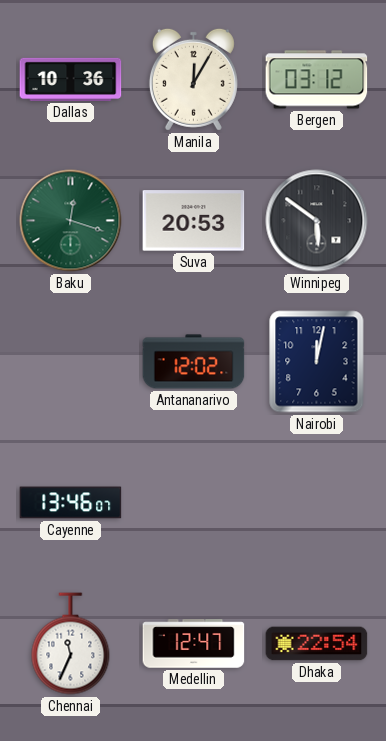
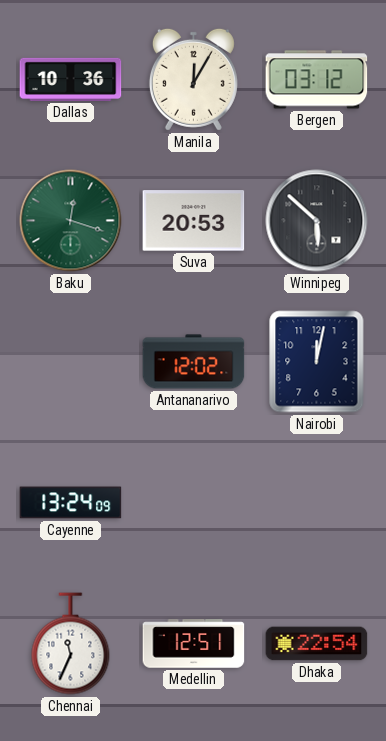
Winnipeg: 5:51 -> 5:52 (317, 221)
Cayenne: 13:46 -> 13:24 (71, 503)
Medellin: 12:47 -> 12:51 (194, 644)
